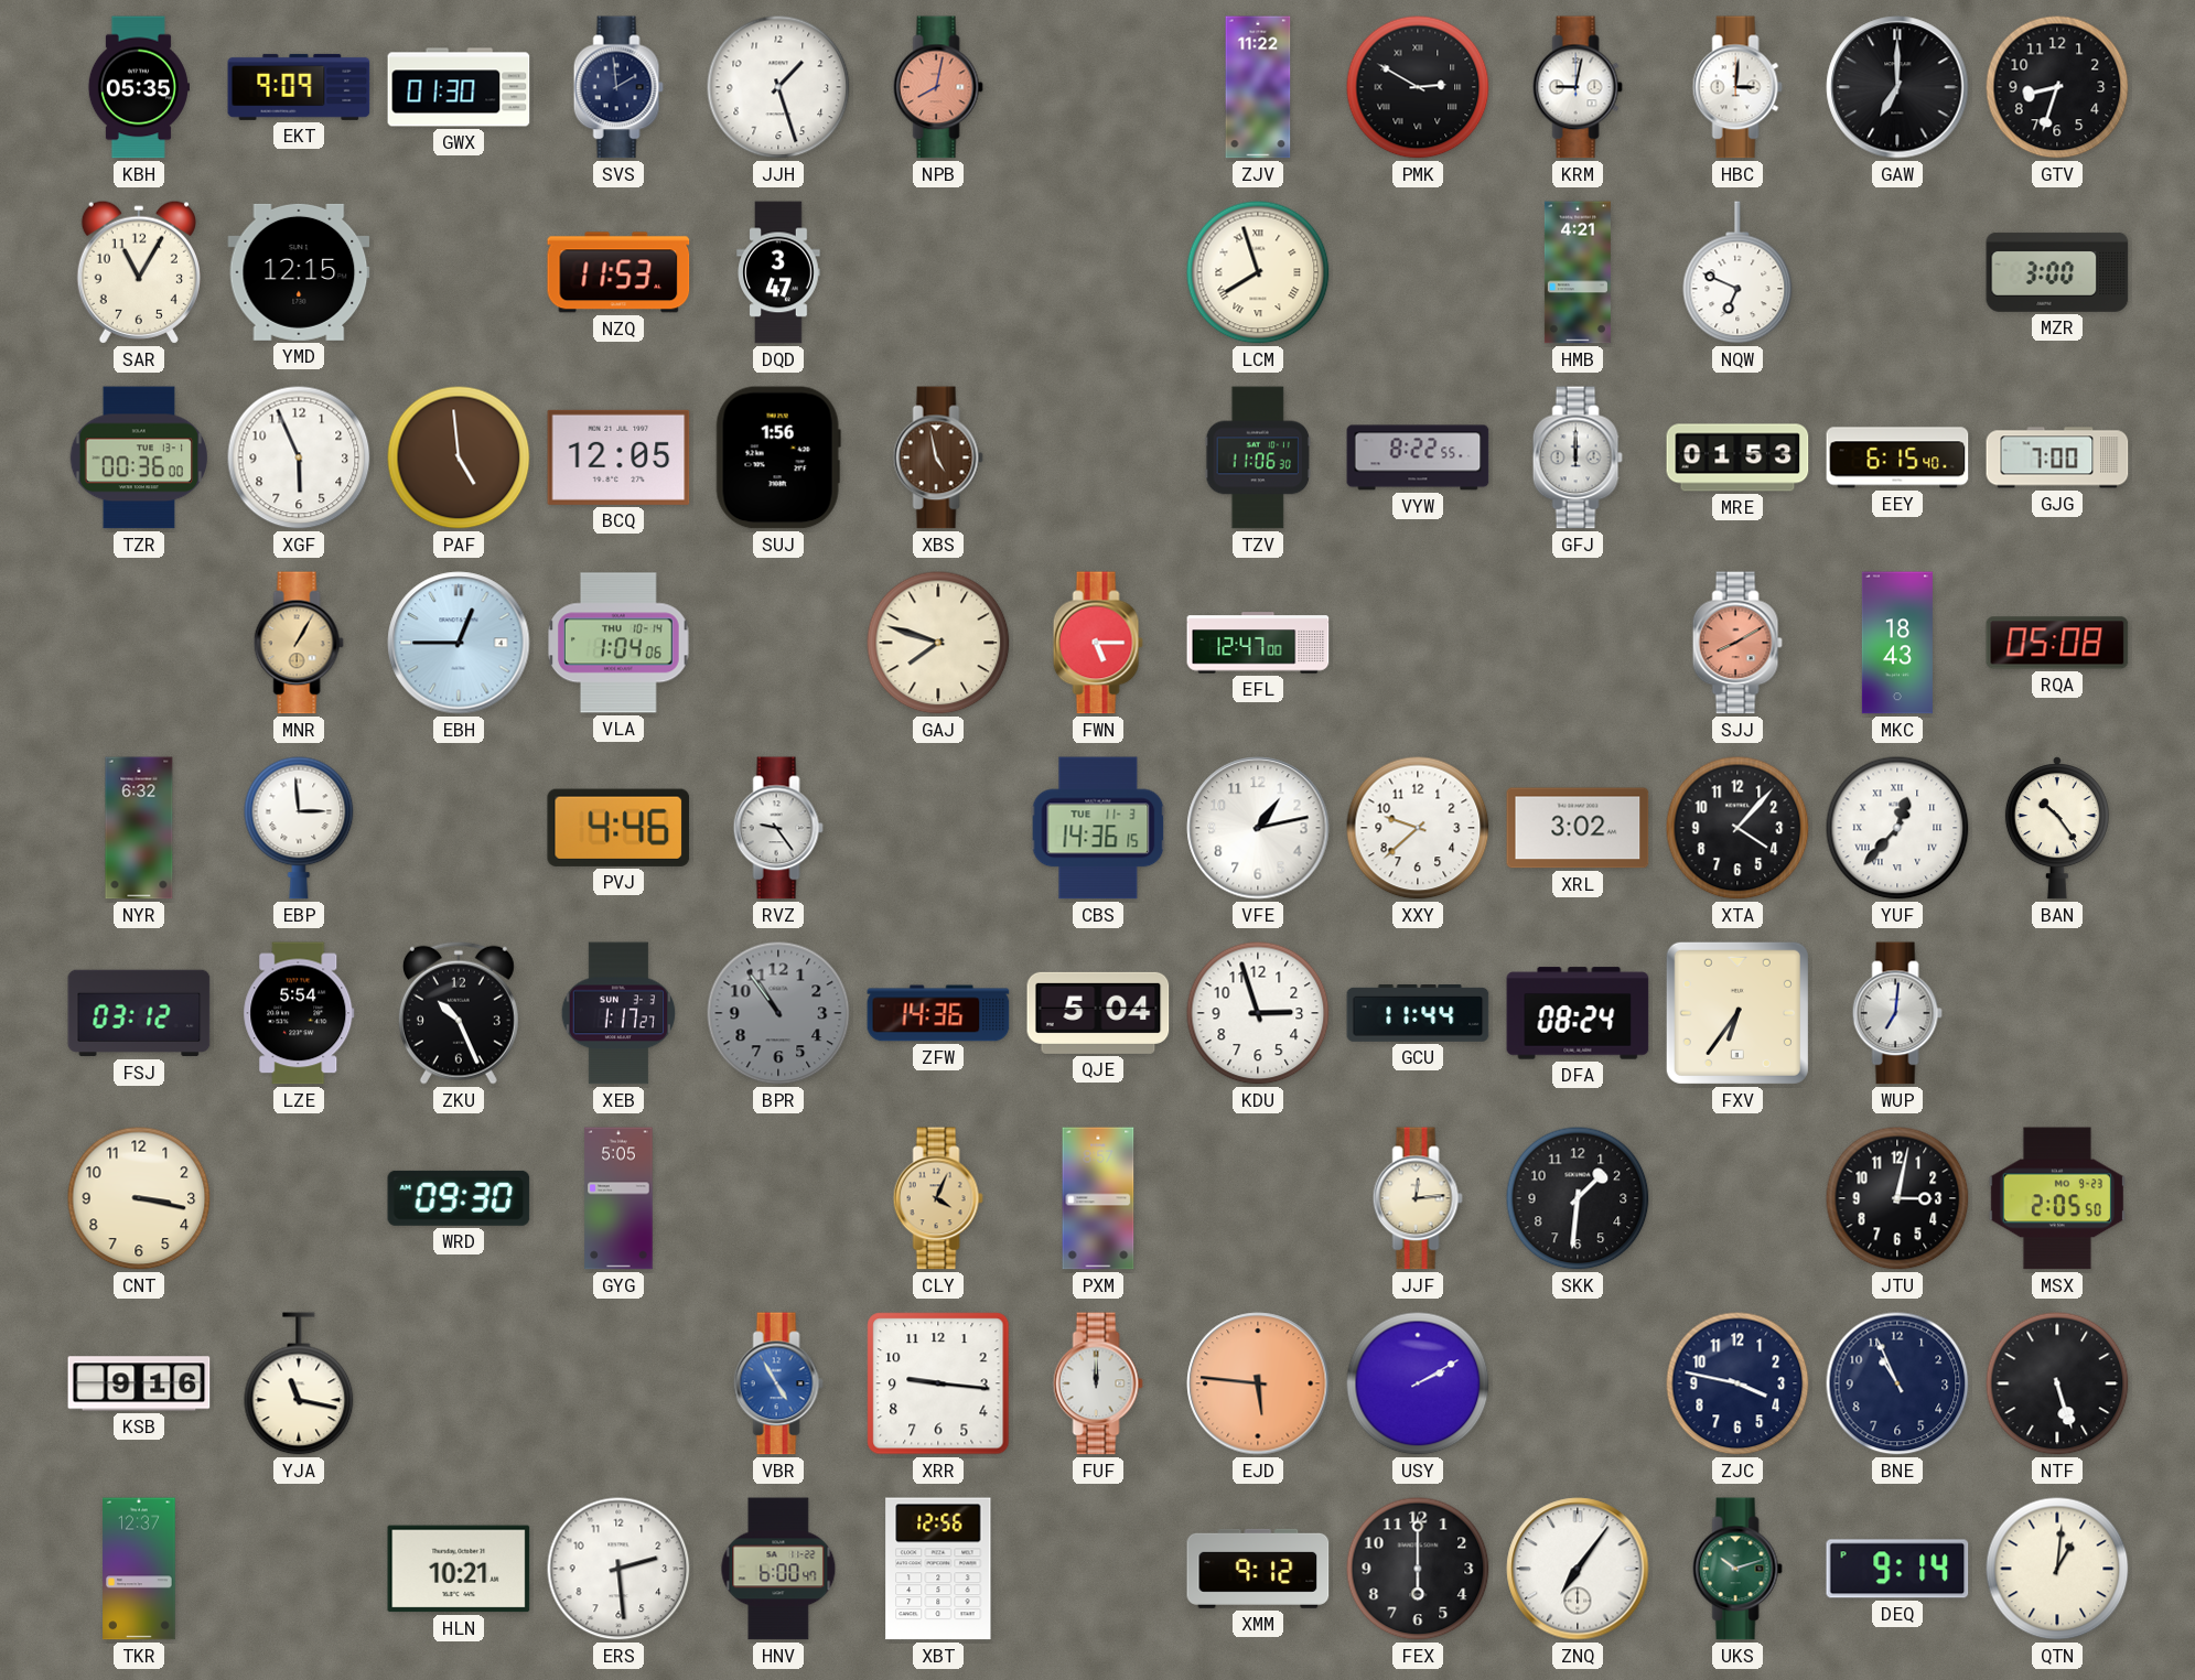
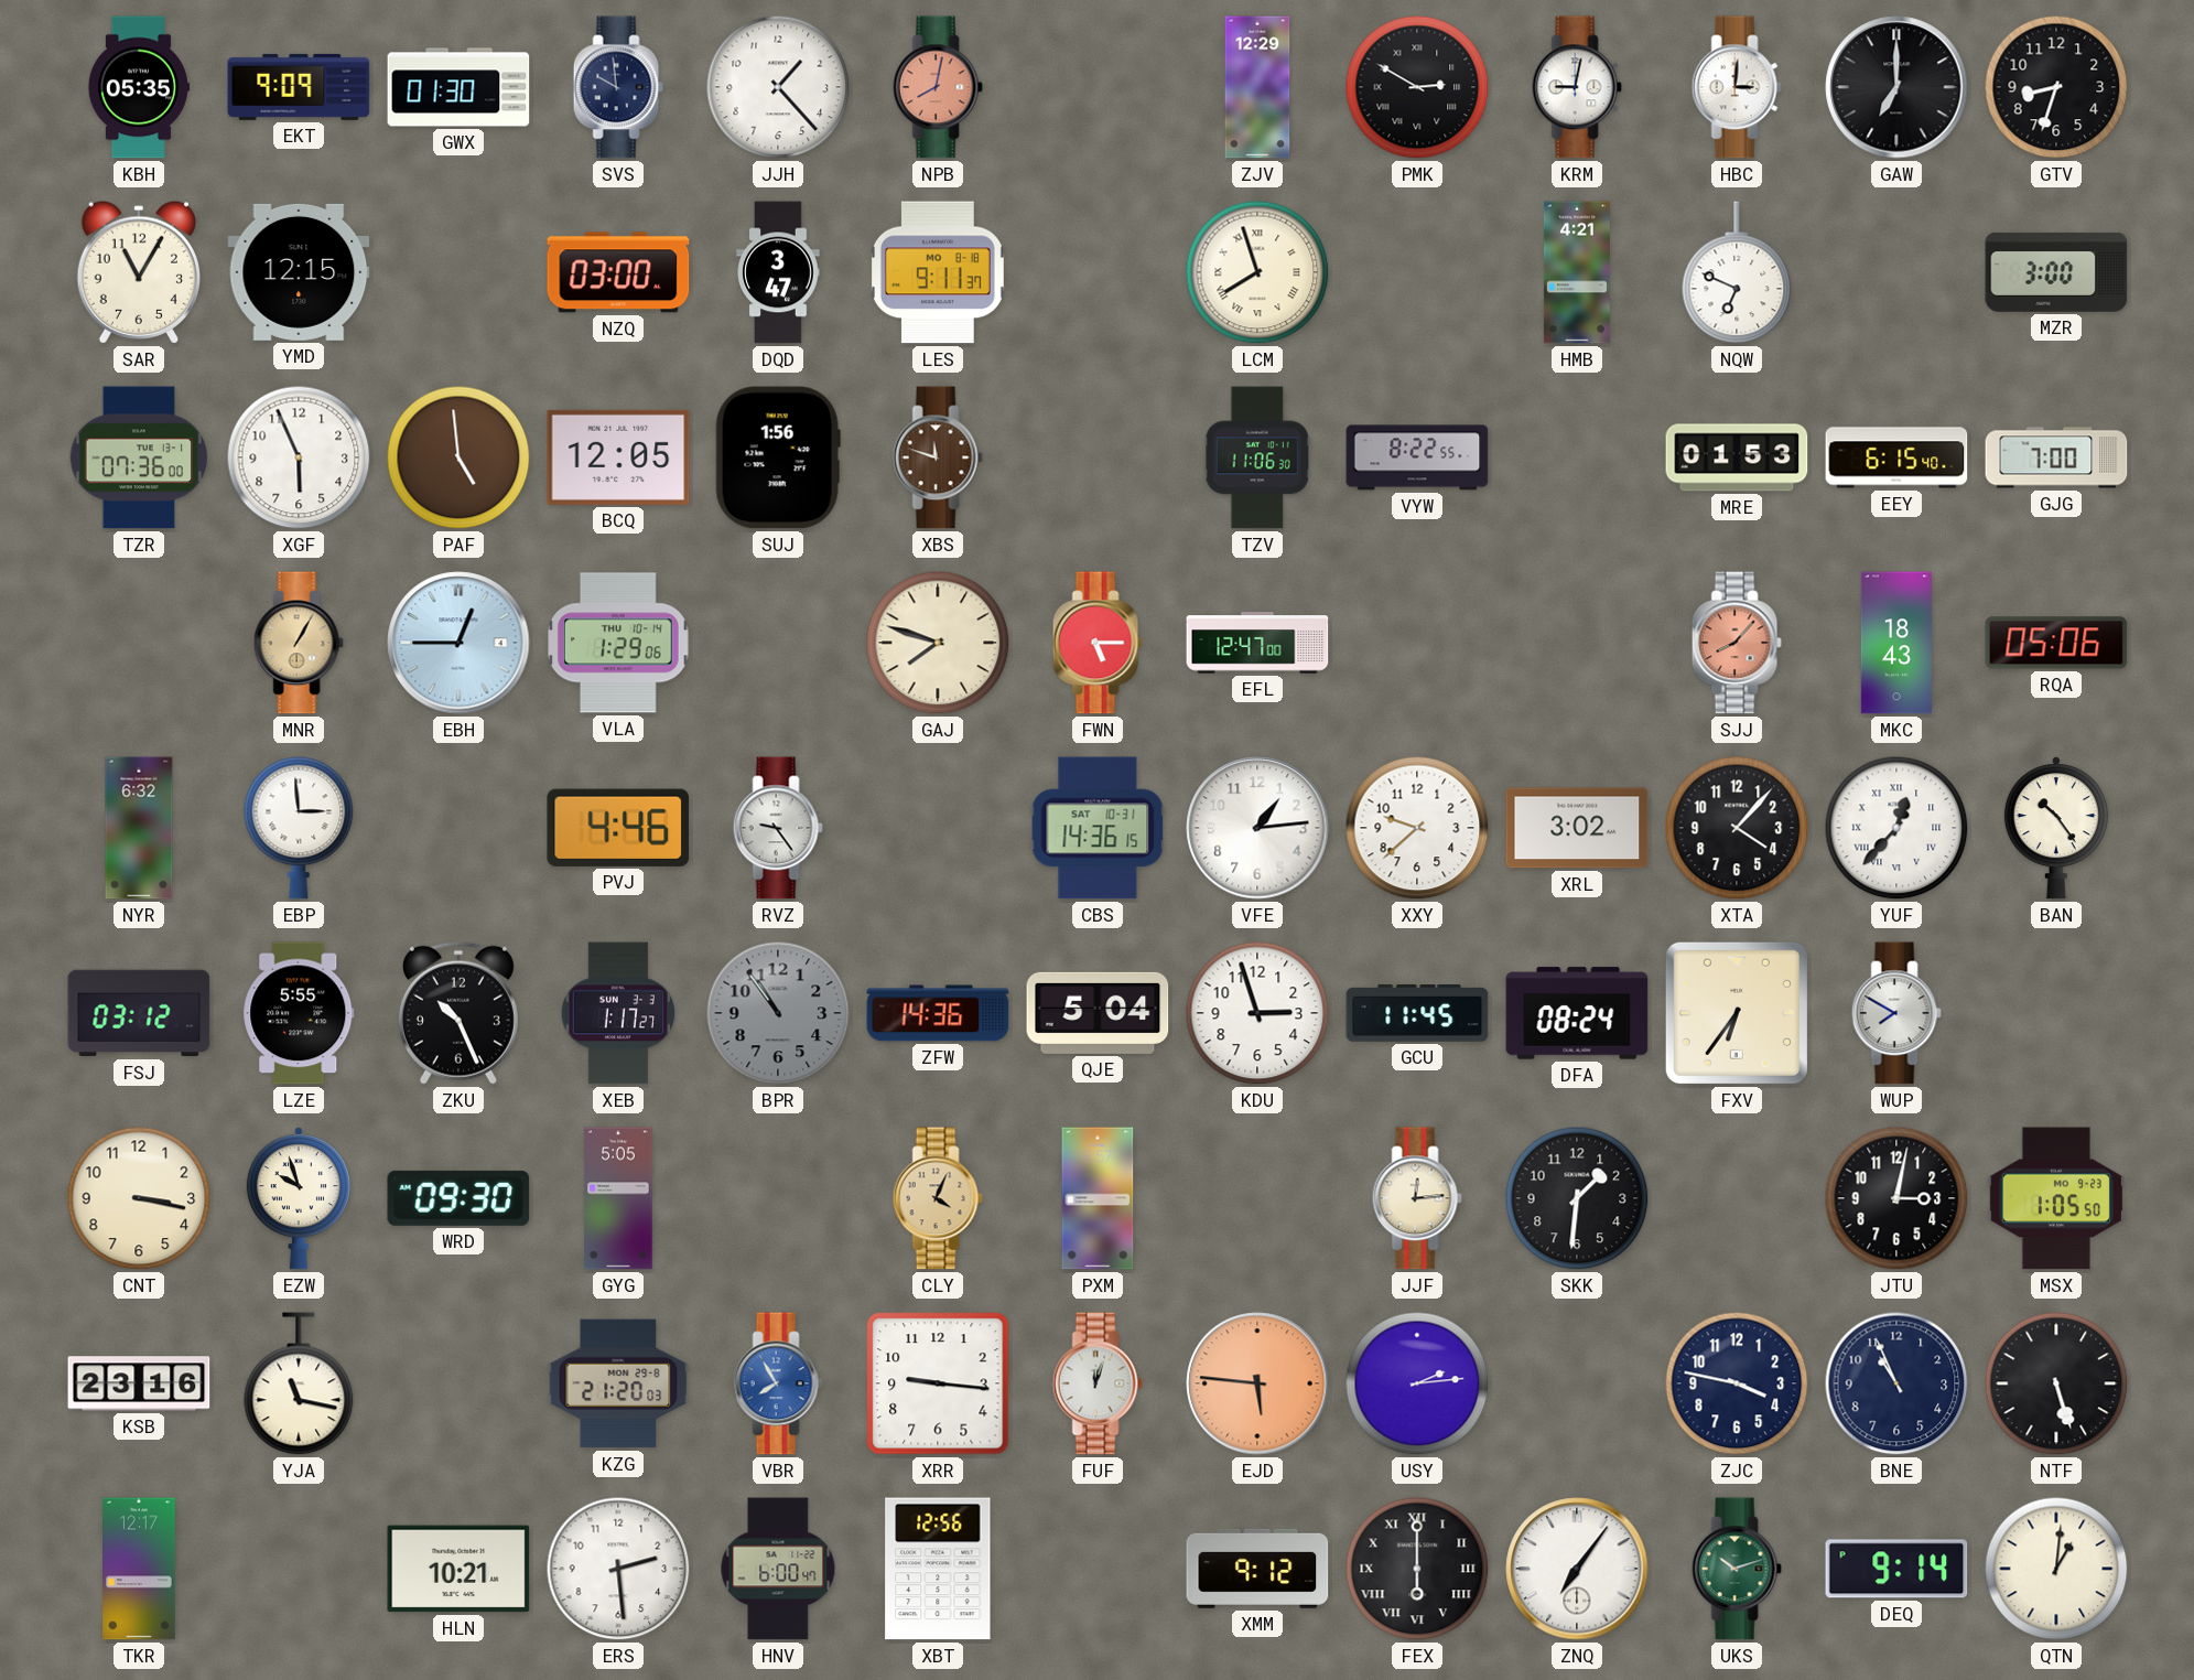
SVS: 1:59 -> 9:59 (618, 87)
JJH: 1:27 -> 1:23 (778, 87)
ZJV: 11:22 -> 12:29 (1257, 87)
NZQ: 11:53 -> 03:00 (618, 272)
LES: none -> 9:11 (938, 272)
TZR: 00:36 -> 07:36 (139, 457)
XBS: 4:58 -> 11:48 (938, 457)
GFJ: 12:00 -> none (1578, 457)
VLA: 1:04 -> 1:29 (619, 643)
SJJ: 8:10 -> 8:07 (1737, 643)
RQA: 05:08 -> 05:06 (2056, 643)
CBS date: TUE 11-3 -> SAT 10-31 (1098, 828)
VFE: 1:13 -> 1:14 (1257, 828)
LZE: 5:54 -> 5:55 (299, 1013)
GCU: 11:44 -> 11:45 (1417, 1014)
WUP: 7:01 -> 7:50 (1896, 1013)
EZW: none -> 9:57 (299, 1198)
MSX: 2:05 -> 1:05 (2056, 1198)
KSB: 9:16 -> 23:16 (139, 1383)
KZG: none -> 21:20 (618, 1383)
VBR: 4:55 -> 7:55 (778, 1383)
FUF: 12:00 -> 12:03 (1098, 1383)
USY: 2:10 -> 2:14 (1417, 1383)
TKR: 12:37 -> 12:17 (139, 1569)
FEX numerals: Arabic -> Roman (1417, 1569)
